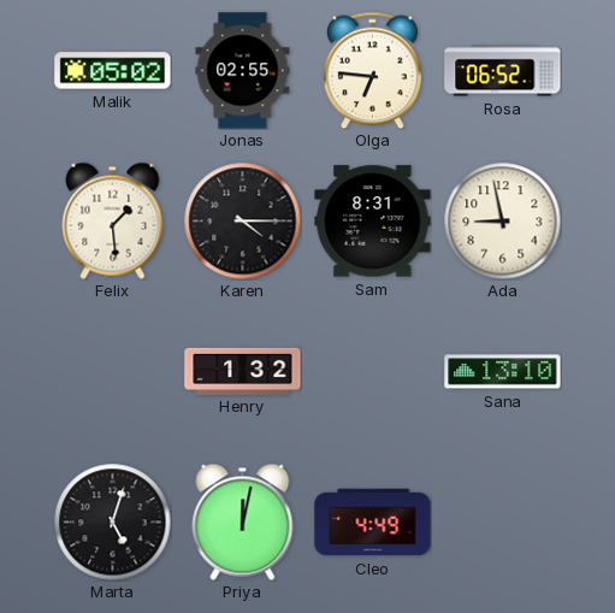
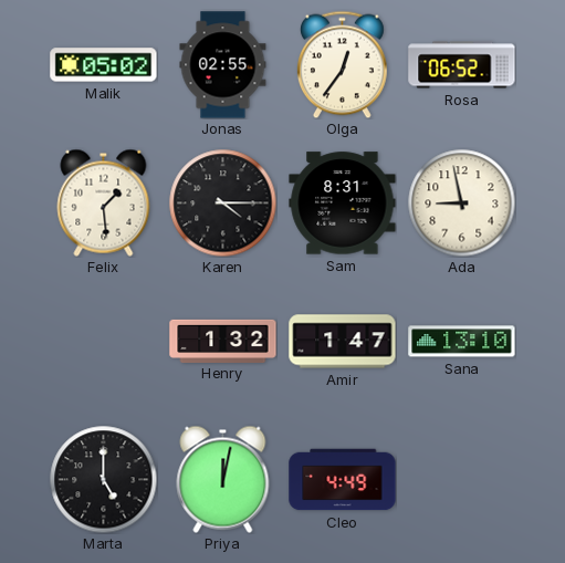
Olga: 6:46 -> 12:36 (342, 64)
Amir: none -> 1:47 (343, 342)
Marta: 5:03 -> 5:00 (103, 479)
